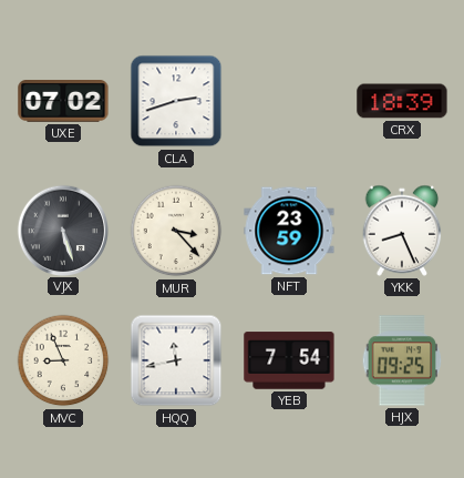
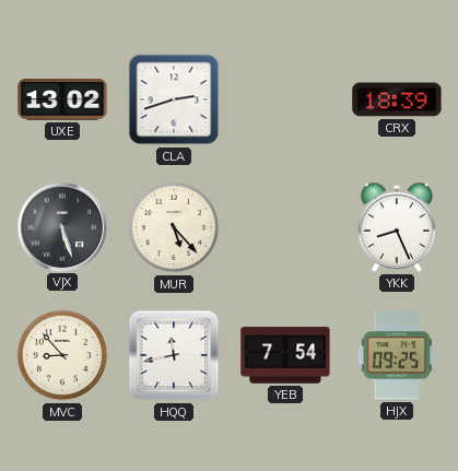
UXE: 07:02 -> 13:02 (62, 101)
MUR: 3:23 -> 5:23 (174, 227)
NFT: 23:59 -> none (289, 231)
MVC: 8:56 -> 8:53 (62, 355)
